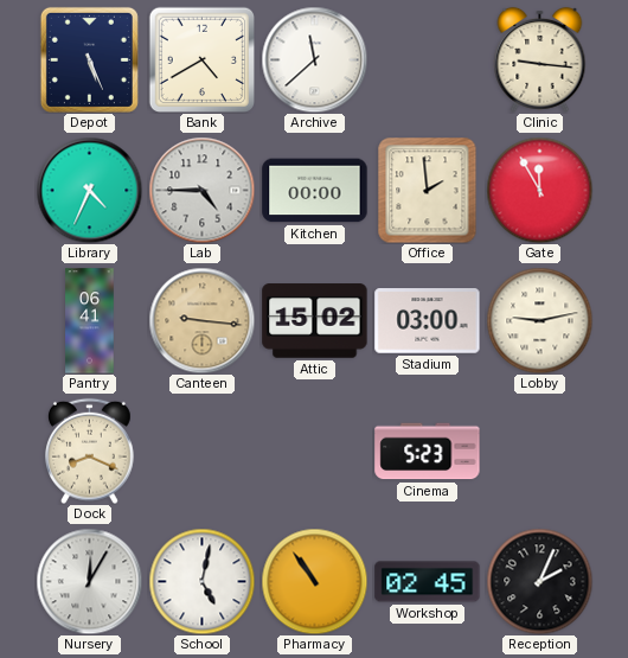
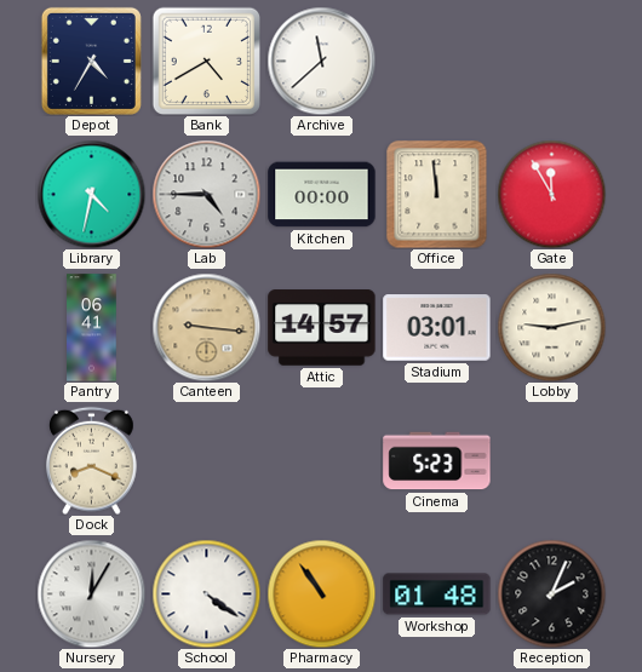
Depot: 5:26 -> 4:35 (91, 61)
Clinic: 9:16 -> none (540, 59)
Library: 4:34 -> 4:32 (91, 194)
Office: 1:59 -> 11:59 (437, 194)
Attic: 15:02 -> 14:57 (322, 328)
Stadium: 03:00 -> 03:01 (437, 328)
School: 5:02 -> 4:21 (206, 593)
Workshop: 02:45 -> 01:48 (437, 595)
